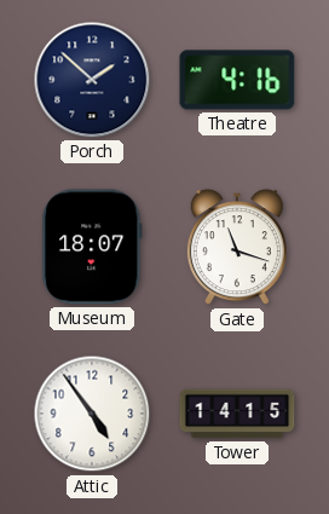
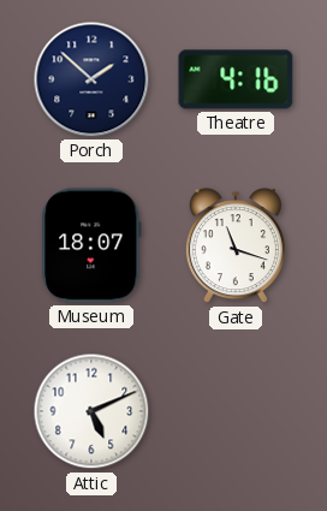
Attic: 4:54 -> 5:11 (91, 411)
Tower: 14:15 -> none (237, 414)
